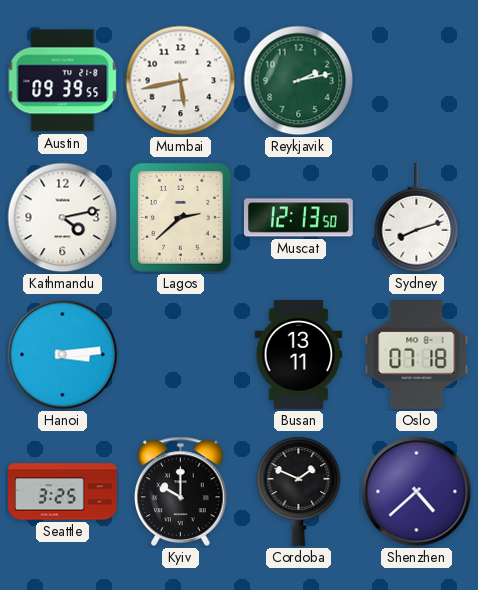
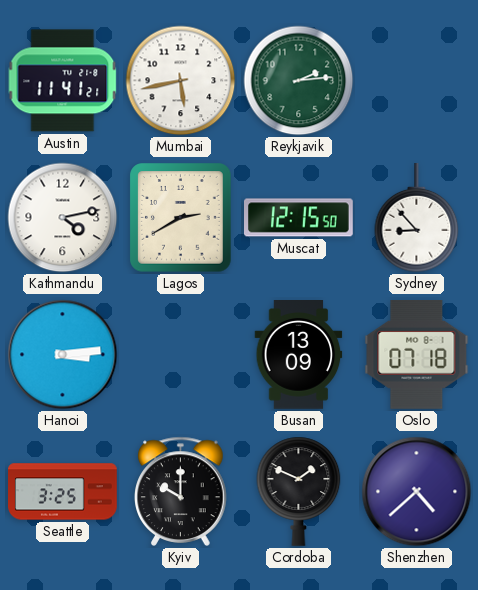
Austin: 09:39 -> 11:41 (63, 81)
Reykjavik: 2:13 -> 2:14 (299, 81)
Lagos: 2:38 -> 2:40 (181, 218)
Muscat: 12:13 -> 12:15 (299, 218)
Sydney: 8:12 -> 8:53 (417, 219)
Busan: 13:11 -> 13:09 (299, 355)
